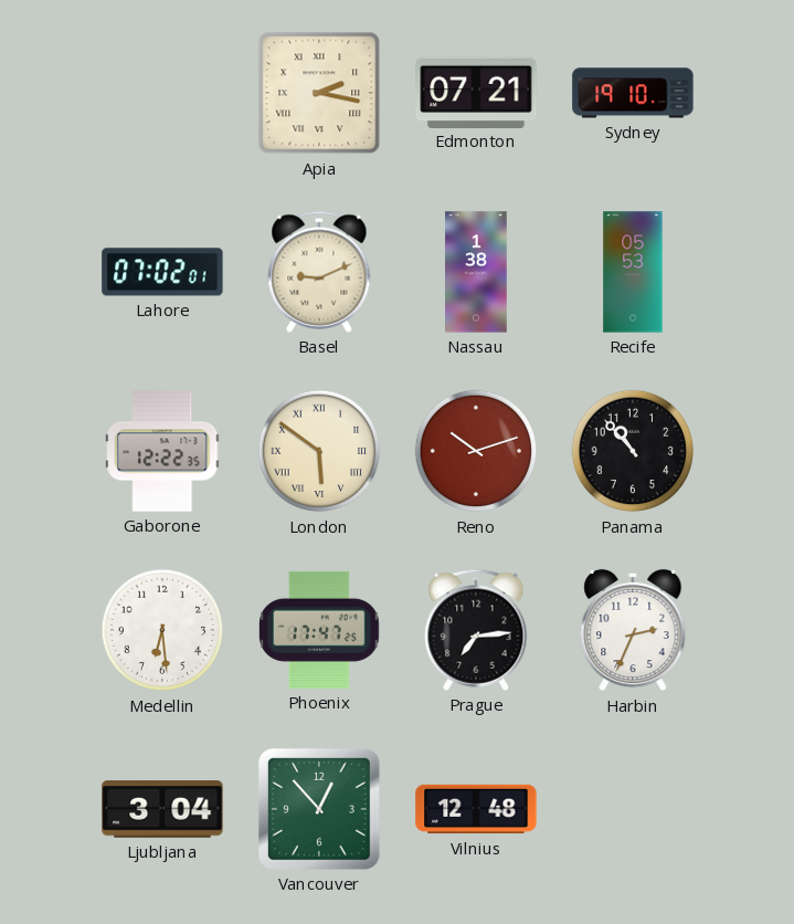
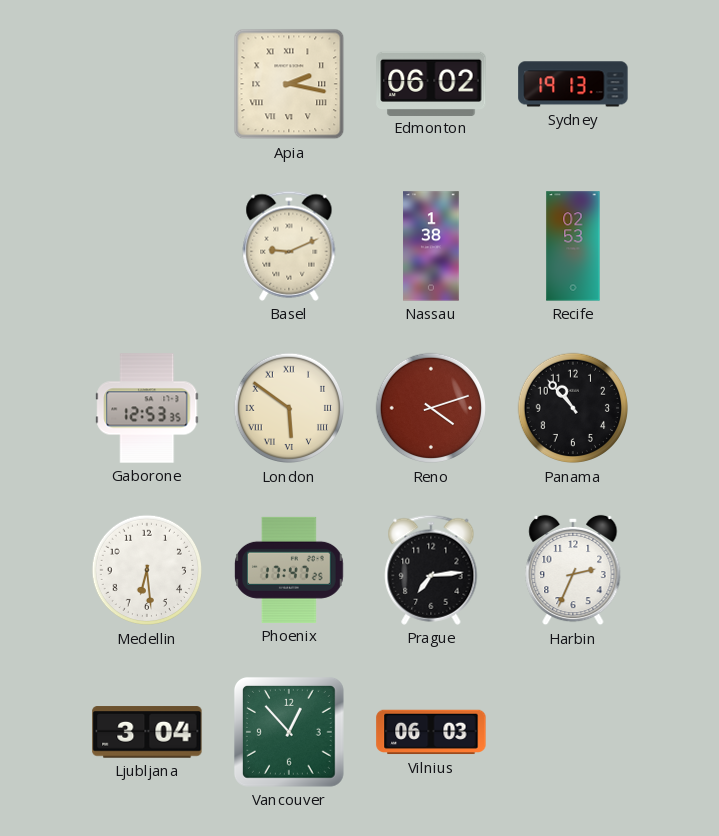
Edmonton: 07:21 -> 06:02 (431, 83)
Sydney: 19:10 -> 19:13 (573, 84)
Lahore: 07:02 -> none (162, 272)
Recife: 05:53 -> 02:53 (573, 246)
Gaborone: 12:22 -> 12:53 (147, 408)
Reno: 10:12 -> 4:12 (431, 408)
Vilnius: 12:48 -> 06:03 (431, 732)
